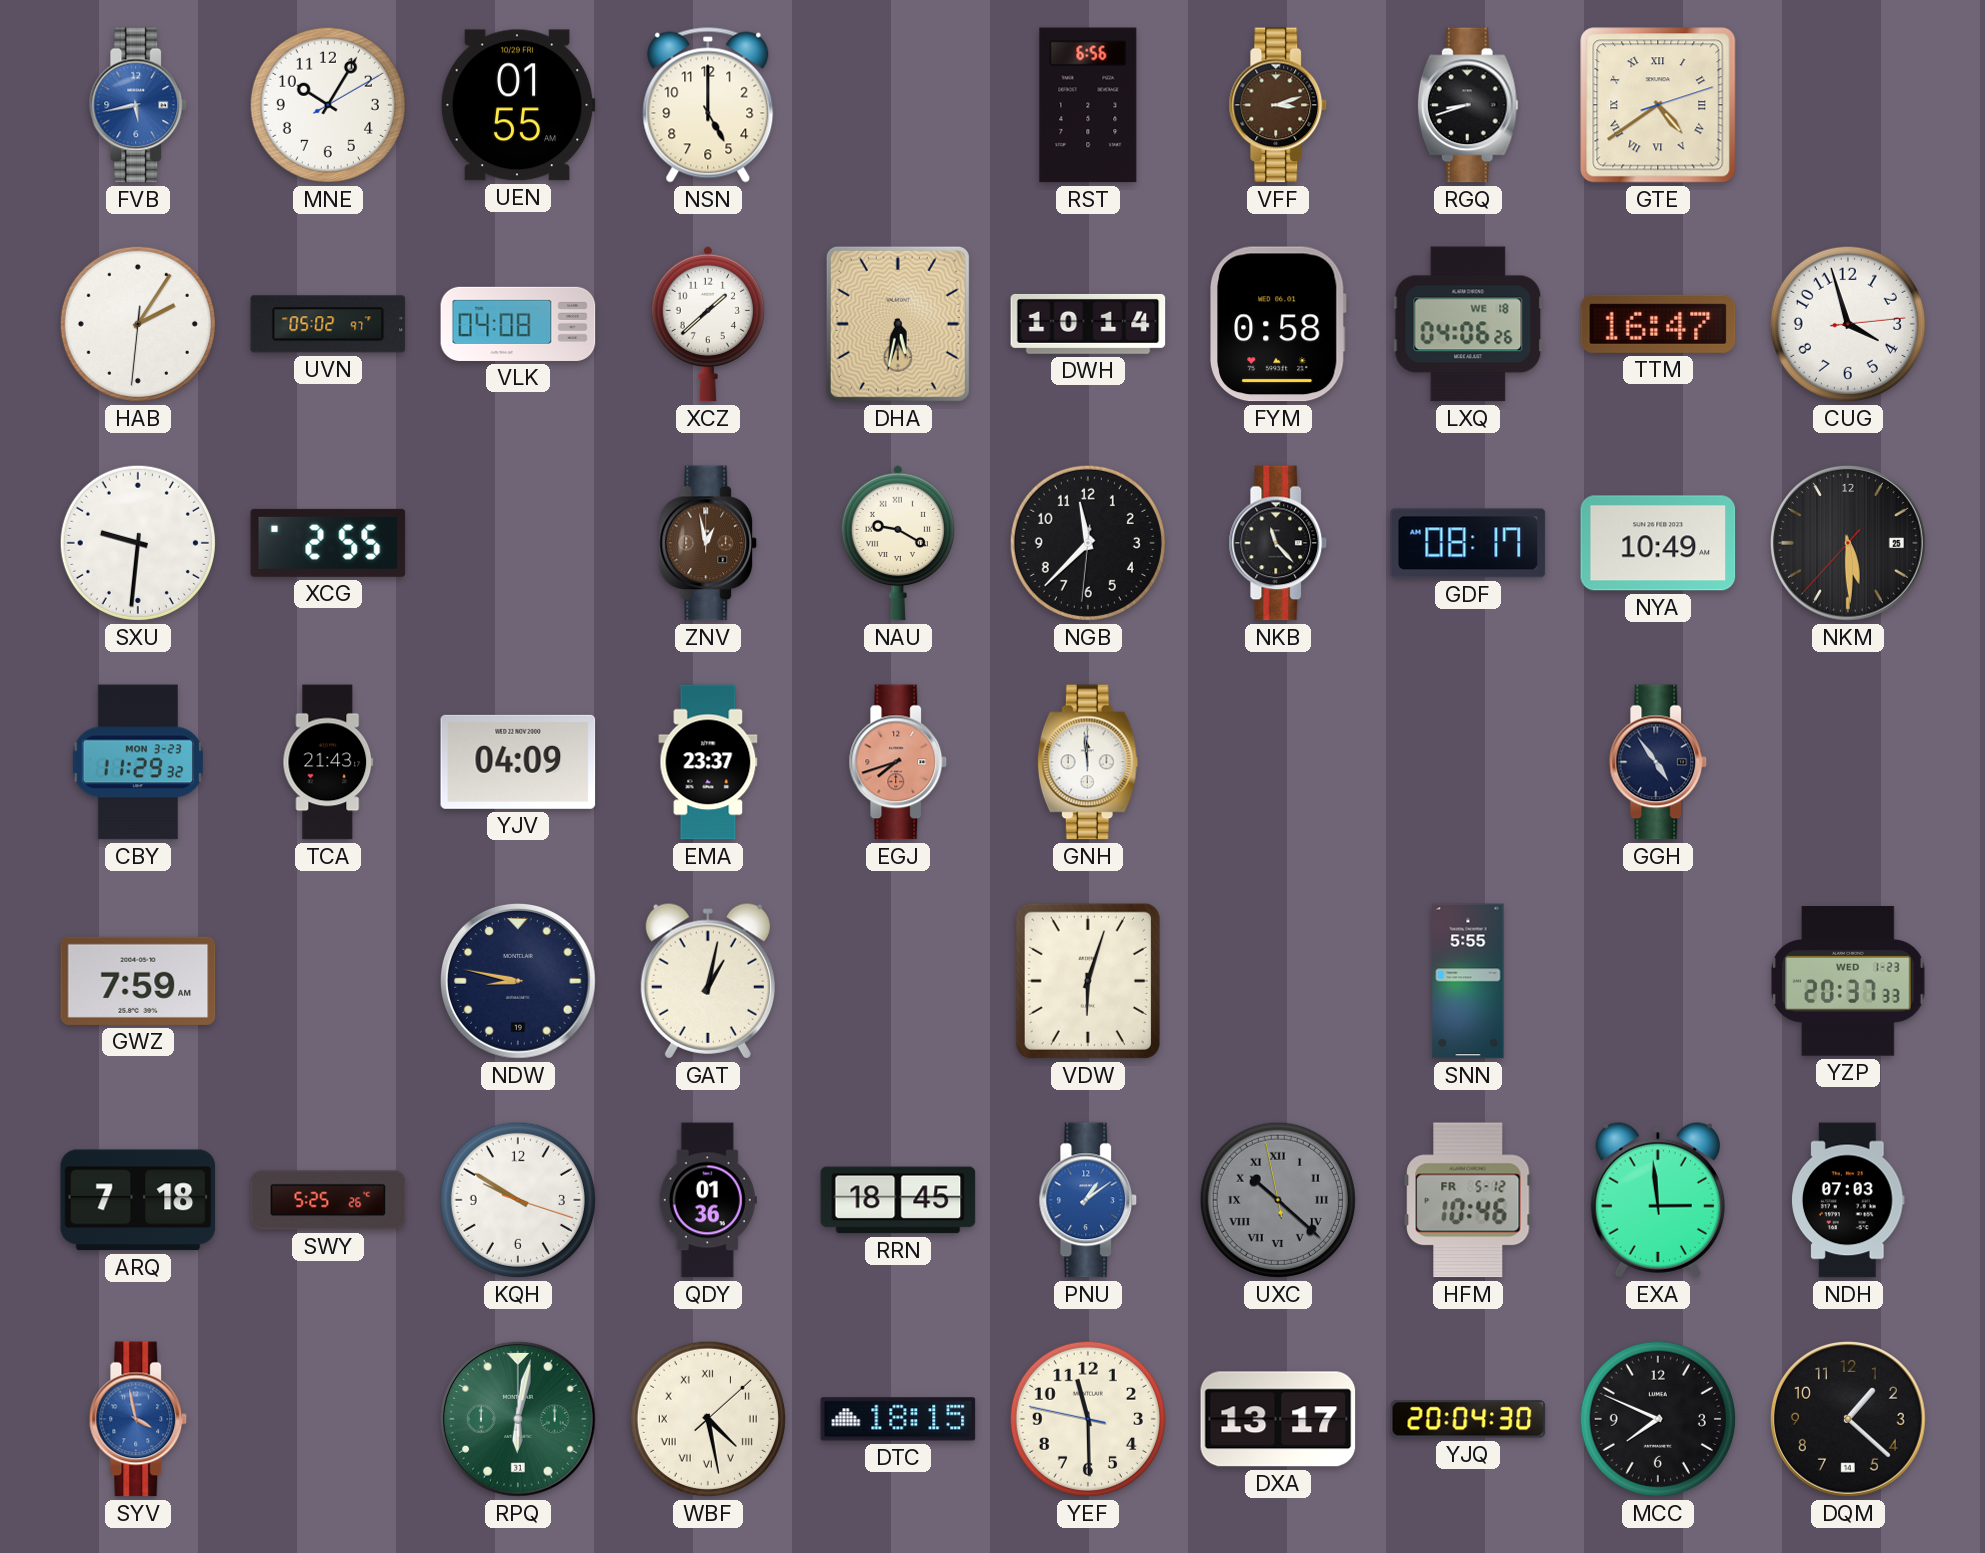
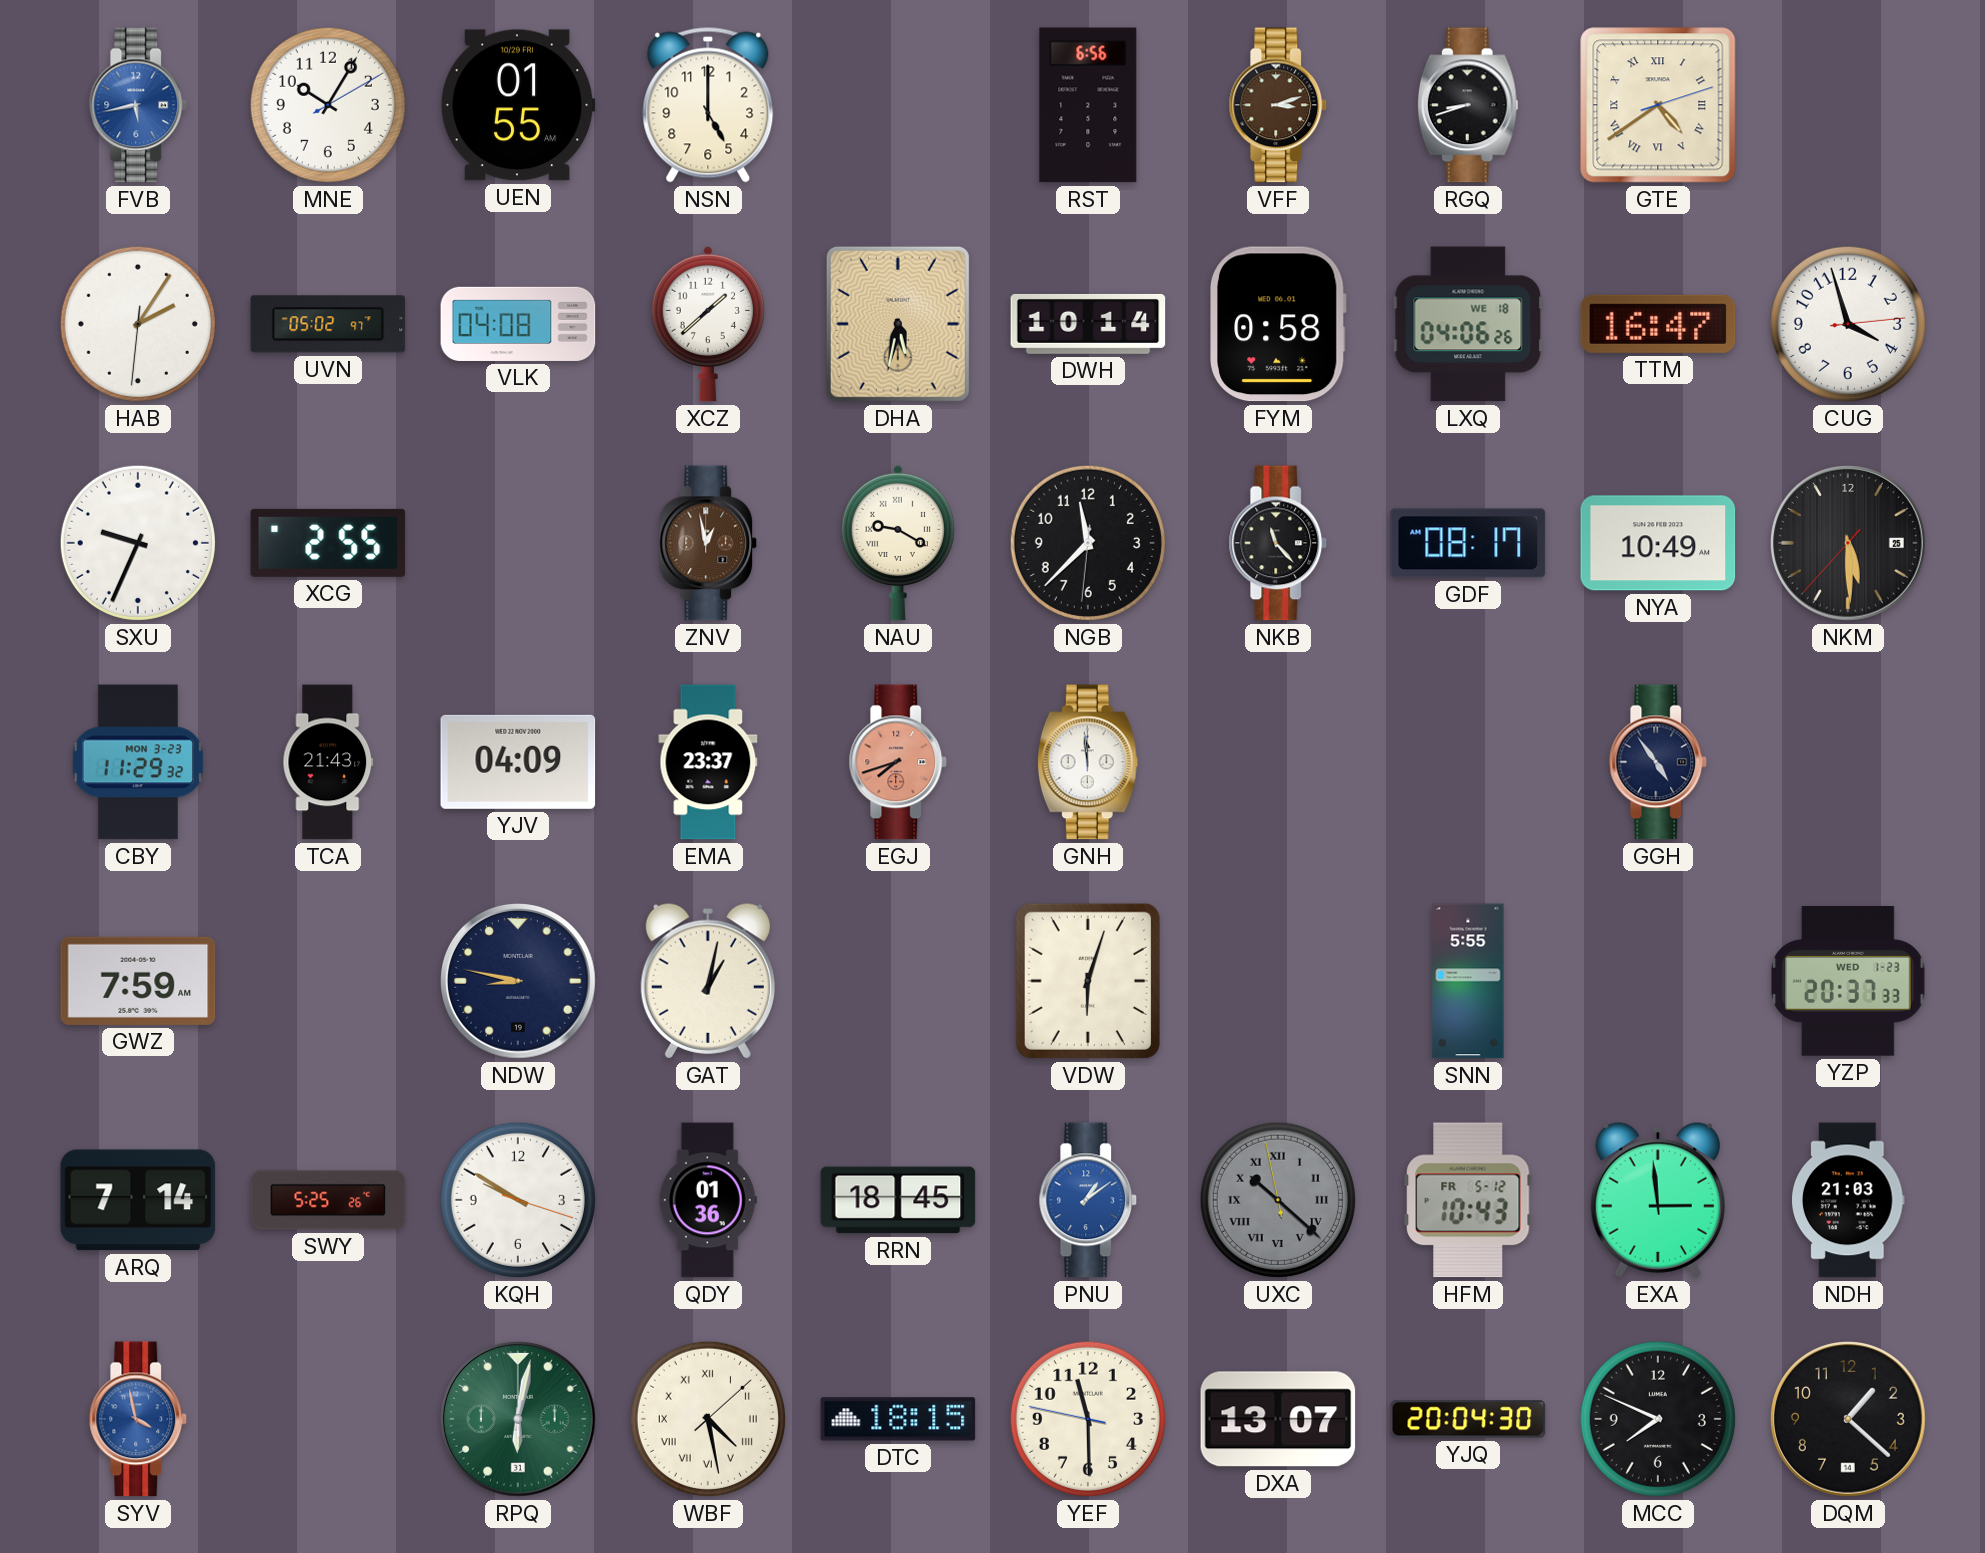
SXU: 9:31 -> 9:34 (138, 543)
ARQ: 7:18 -> 7:14 (138, 1200)
HFM: 10:46 -> 10:43 (1468, 1200)
NDH: 07:03 -> 21:03 (1849, 1200)
DXA: 13:17 -> 13:07 (1278, 1419)
